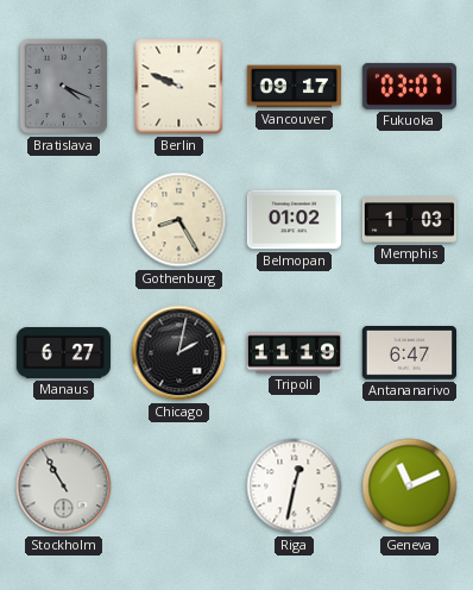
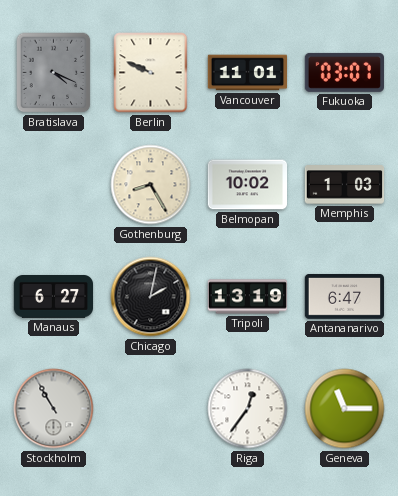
Vancouver: 09:17 -> 11:01 (248, 73)
Belmopan: 01:02 -> 10:02 (247, 185)
Tripoli: 11:19 -> 13:19 (247, 297)
Riga: 12:32 -> 12:36 (248, 409)
Geneva: 11:11 -> 11:15 (345, 409)
